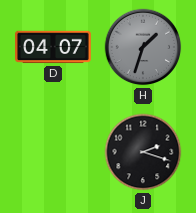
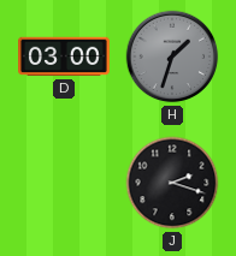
D: 04:07 -> 03:00 (65, 56)
